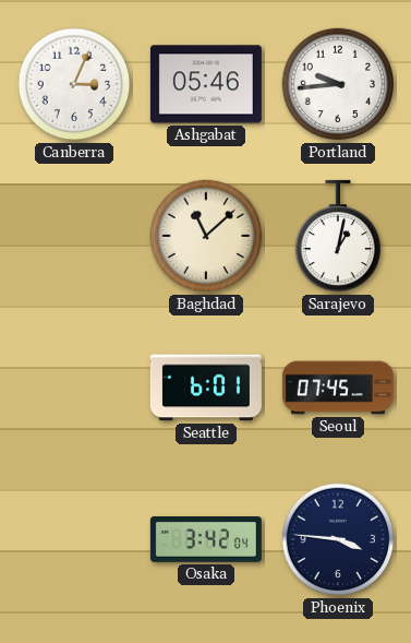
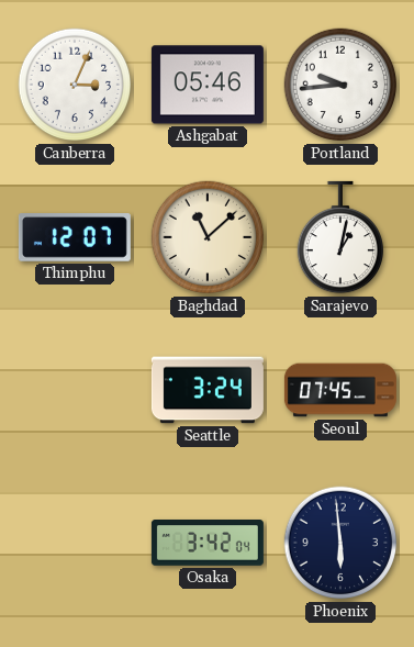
Thimphu: none -> 12:07 (75, 237)
Seattle: 6:01 -> 3:24 (208, 390)
Phoenix: 3:46 -> 5:59 (340, 543)
